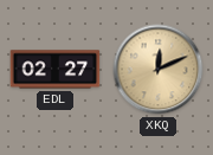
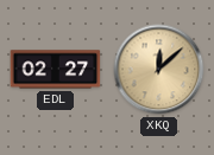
XKQ: 12:11 -> 12:08 (159, 70)
